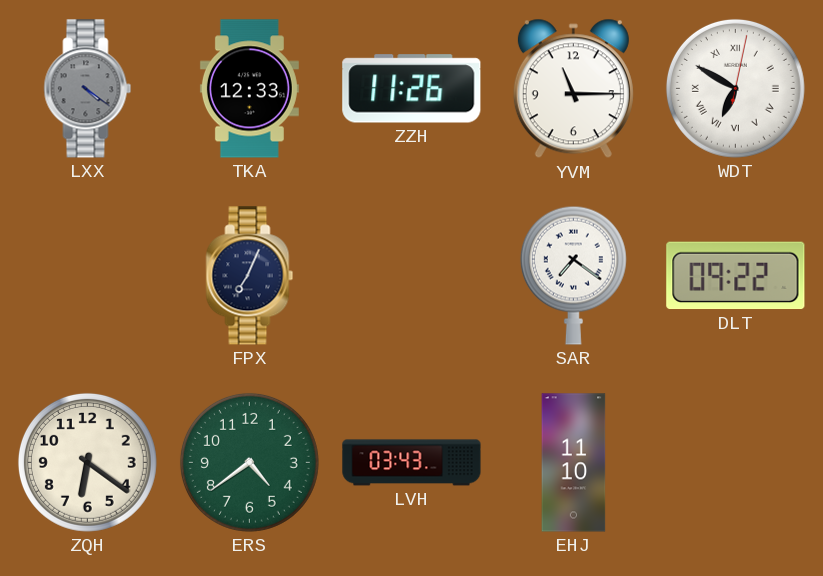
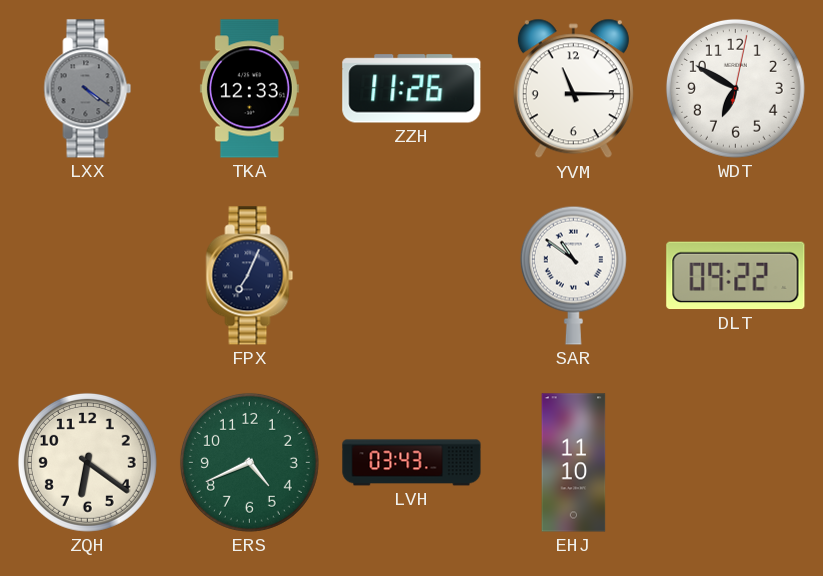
WDT numerals: Roman -> Arabic (735, 88)
SAR: 7:21 -> 10:51 (573, 275)
ERS: 4:39 -> 4:41 (249, 462)
